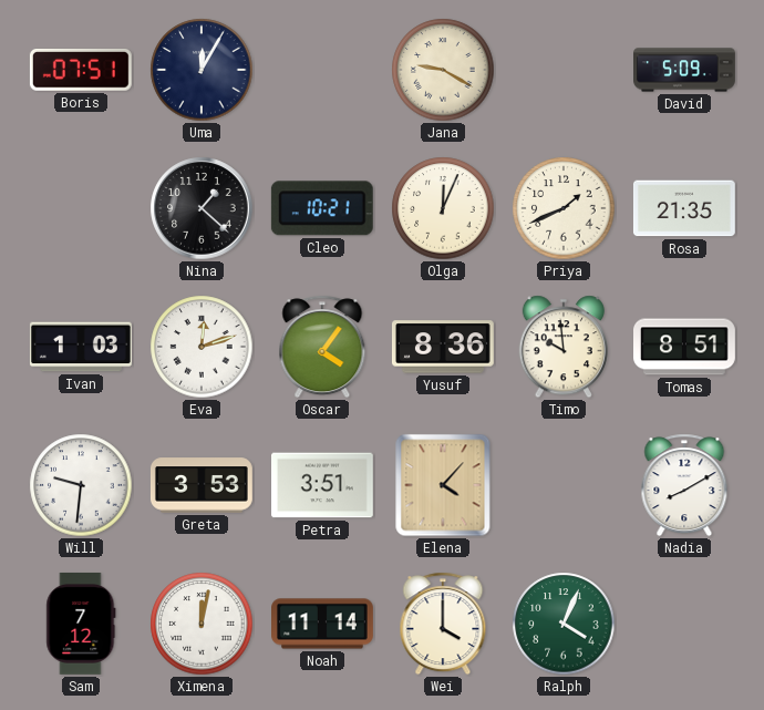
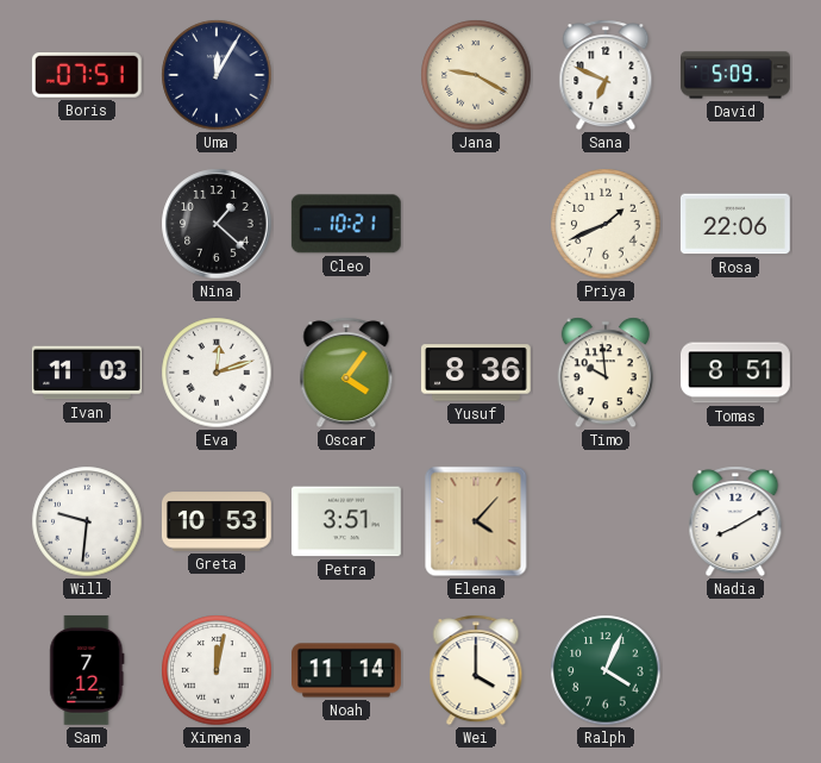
Sana: none -> 6:49 (606, 75)
Olga: 12:04 -> none (443, 208)
Rosa: 21:35 -> 22:06 (735, 224)
Ivan: 1:03 -> 11:03 (87, 373)
Greta: 3:53 -> 10:53 (217, 521)
